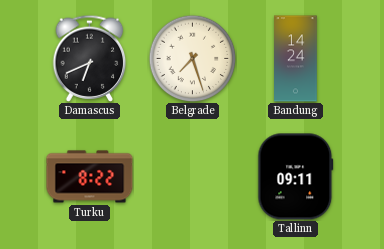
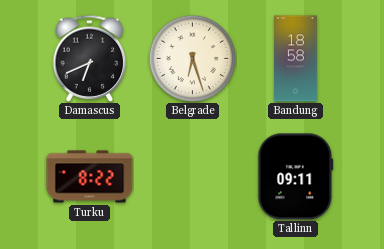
Belgrade: 7:27 -> 6:27 (192, 58)
Bandung: 14:24 -> 18:58 (296, 59)
